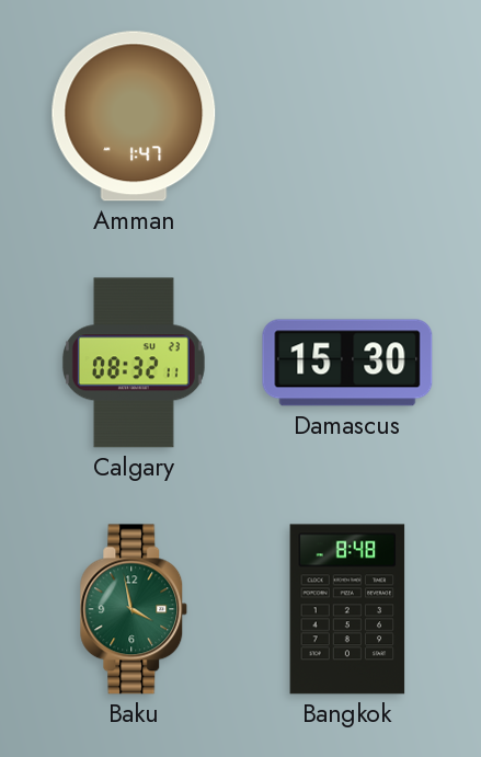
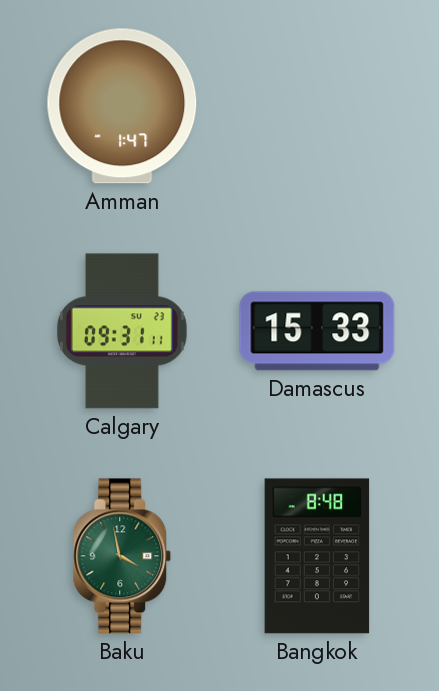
Calgary: 08:32 -> 09:31 (122, 331)
Damascus: 15:30 -> 15:33 (317, 331)
